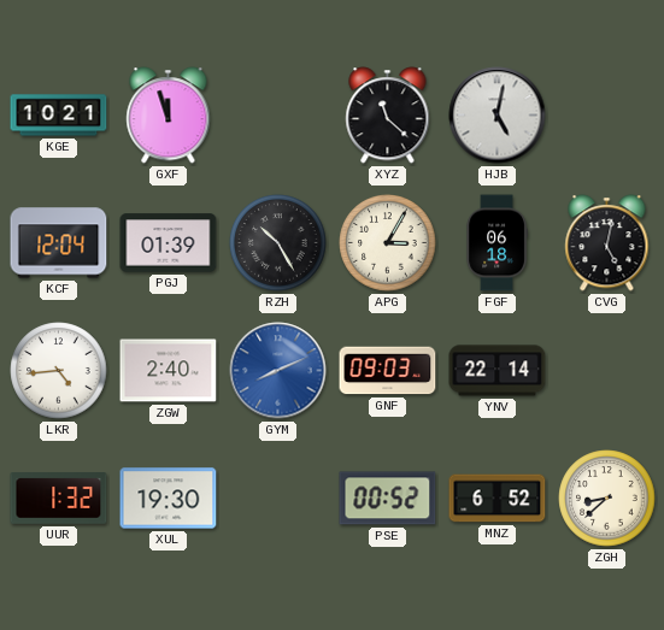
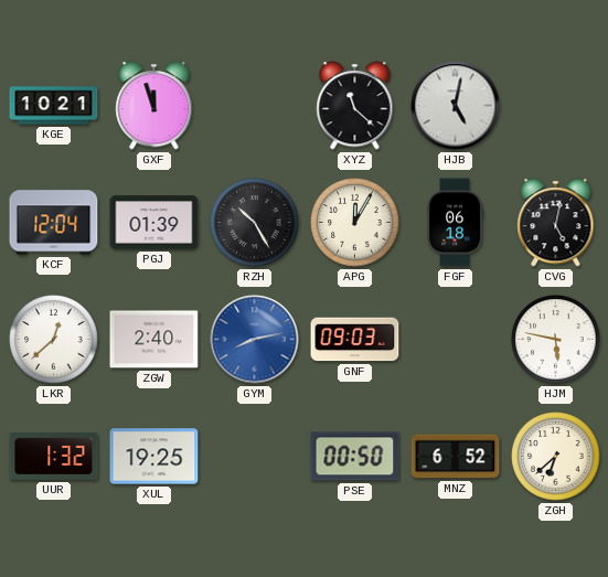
APG: 3:05 -> 12:05 (355, 223)
LKR: 4:44 -> 12:38 (54, 340)
GYM: 8:11 -> 8:13 (255, 340)
YNV: 22:14 -> none (498, 371)
HJM: none -> 5:47 (556, 340)
XUL: 19:30 -> 19:25 (154, 457)
PSE: 00:52 -> 00:50 (355, 457)
ZGH: 8:38 -> 6:38 (556, 457)
